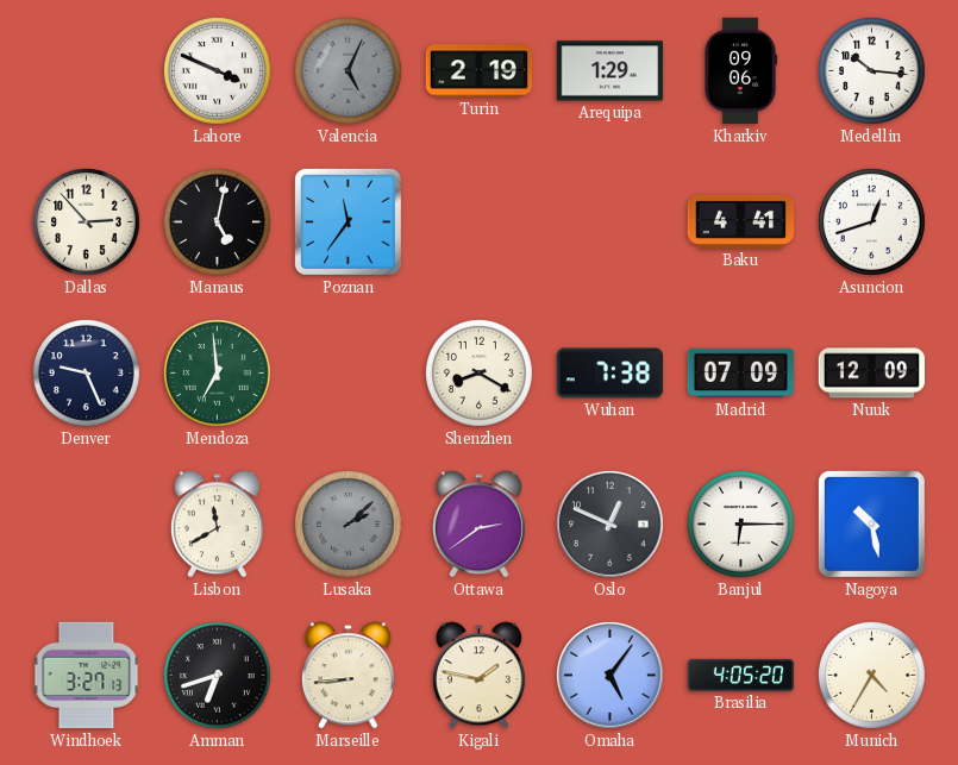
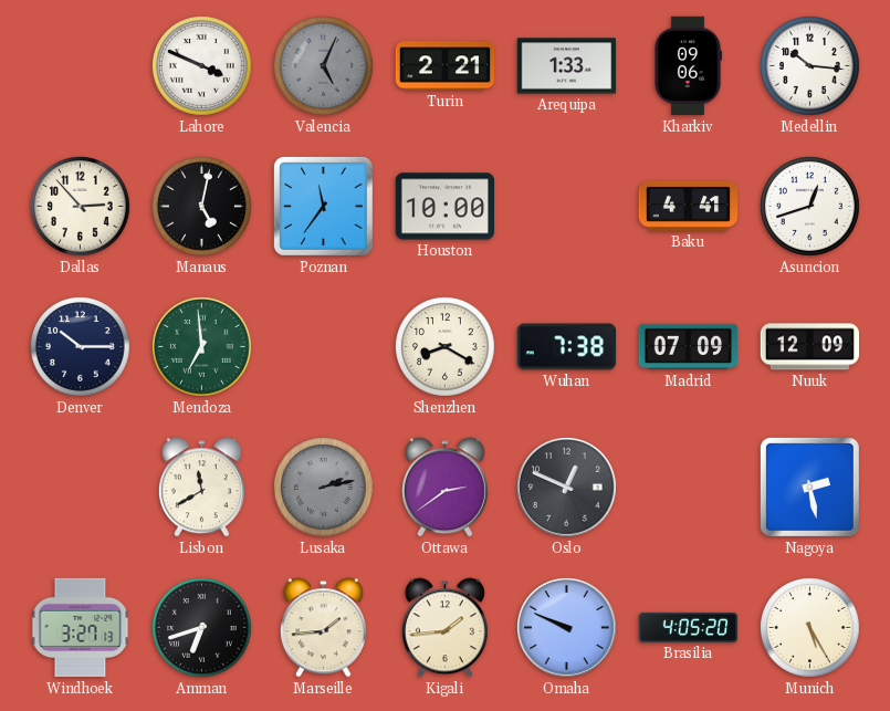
Turin: 2:19 -> 2:21 (446, 66)
Arequipa: 1:29 -> 1:33 (567, 66)
Houston: none -> 10:00 (446, 207)
Denver: 9:26 -> 10:15 (81, 347)
Lusaka: 2:08 -> 2:13 (324, 488)
Banjul: 6:15 -> none (741, 525)
Nagoya: 10:28 -> 2:28 (809, 487)
Marseille: 8:44 -> 1:44 (323, 628)
Kigali: 1:47 -> 1:44 (444, 628)
Omaha: 5:06 -> 9:49 (567, 628)
Munich: 4:35 -> 5:25 (810, 628)
